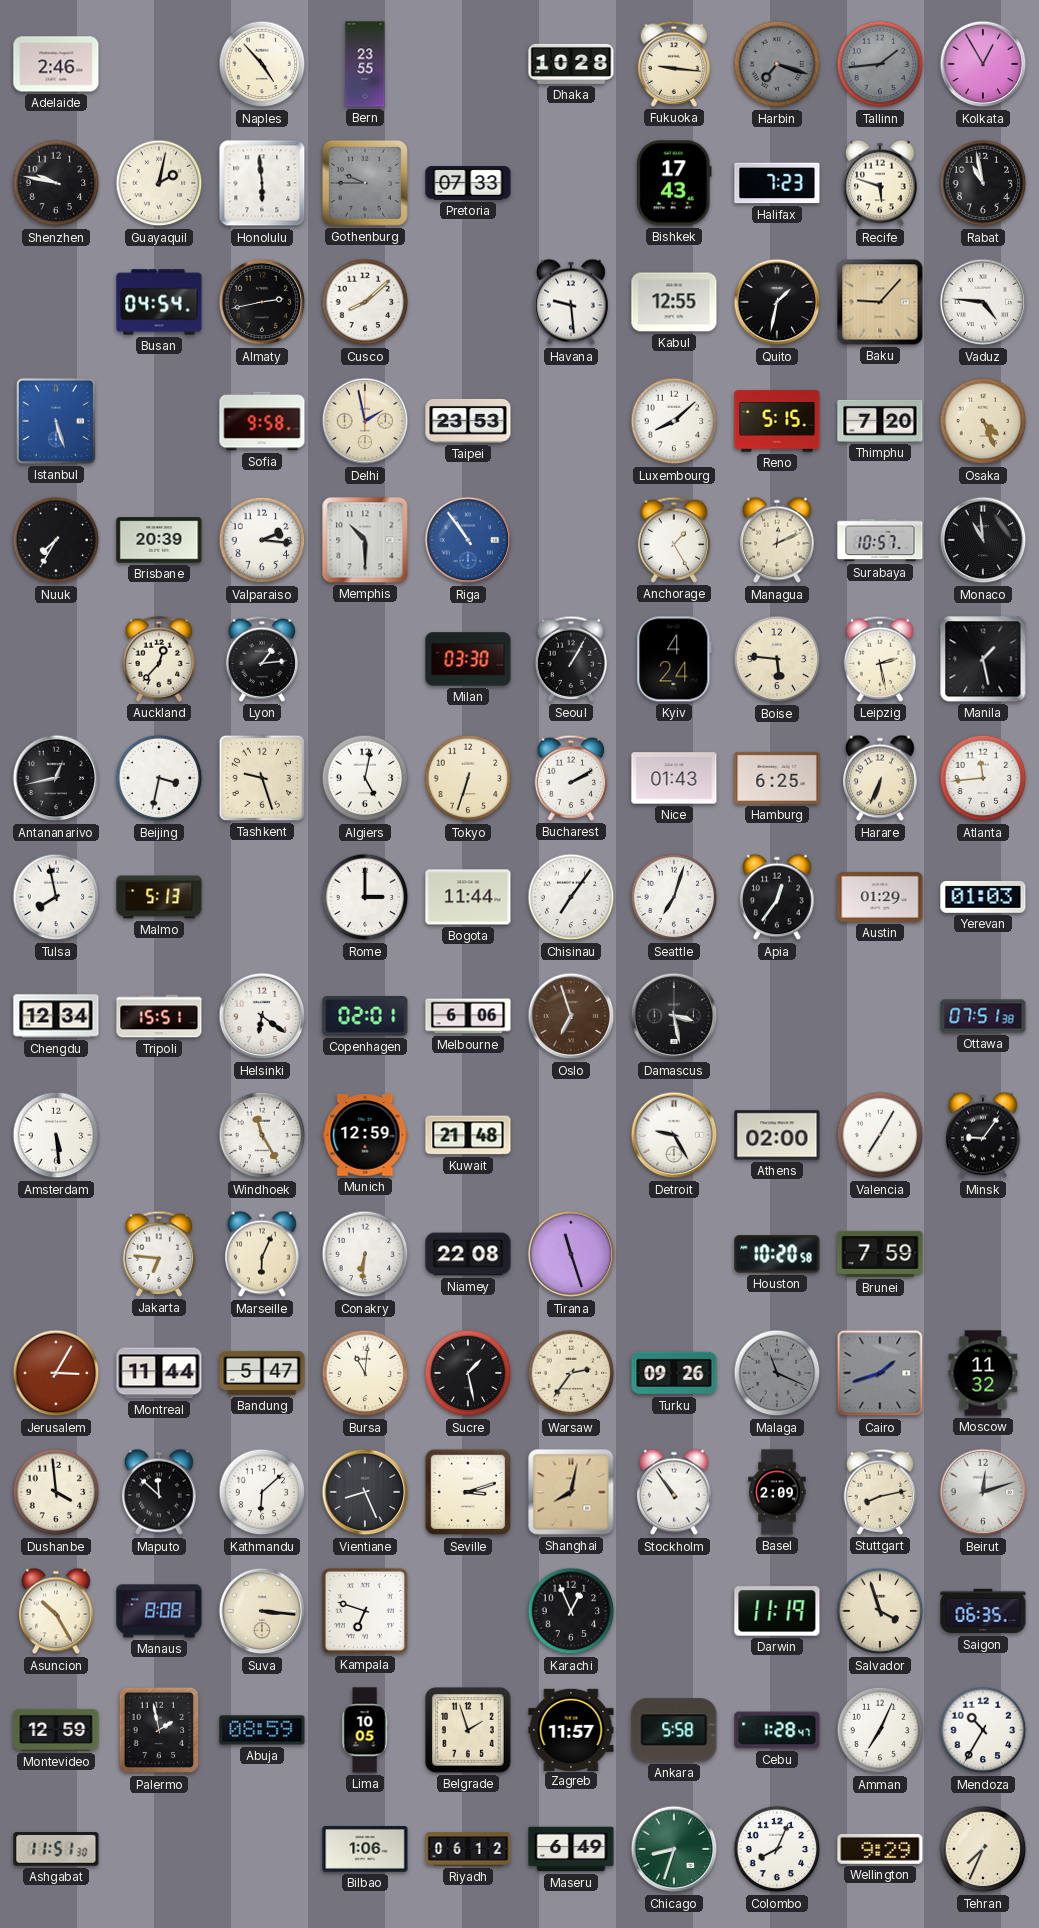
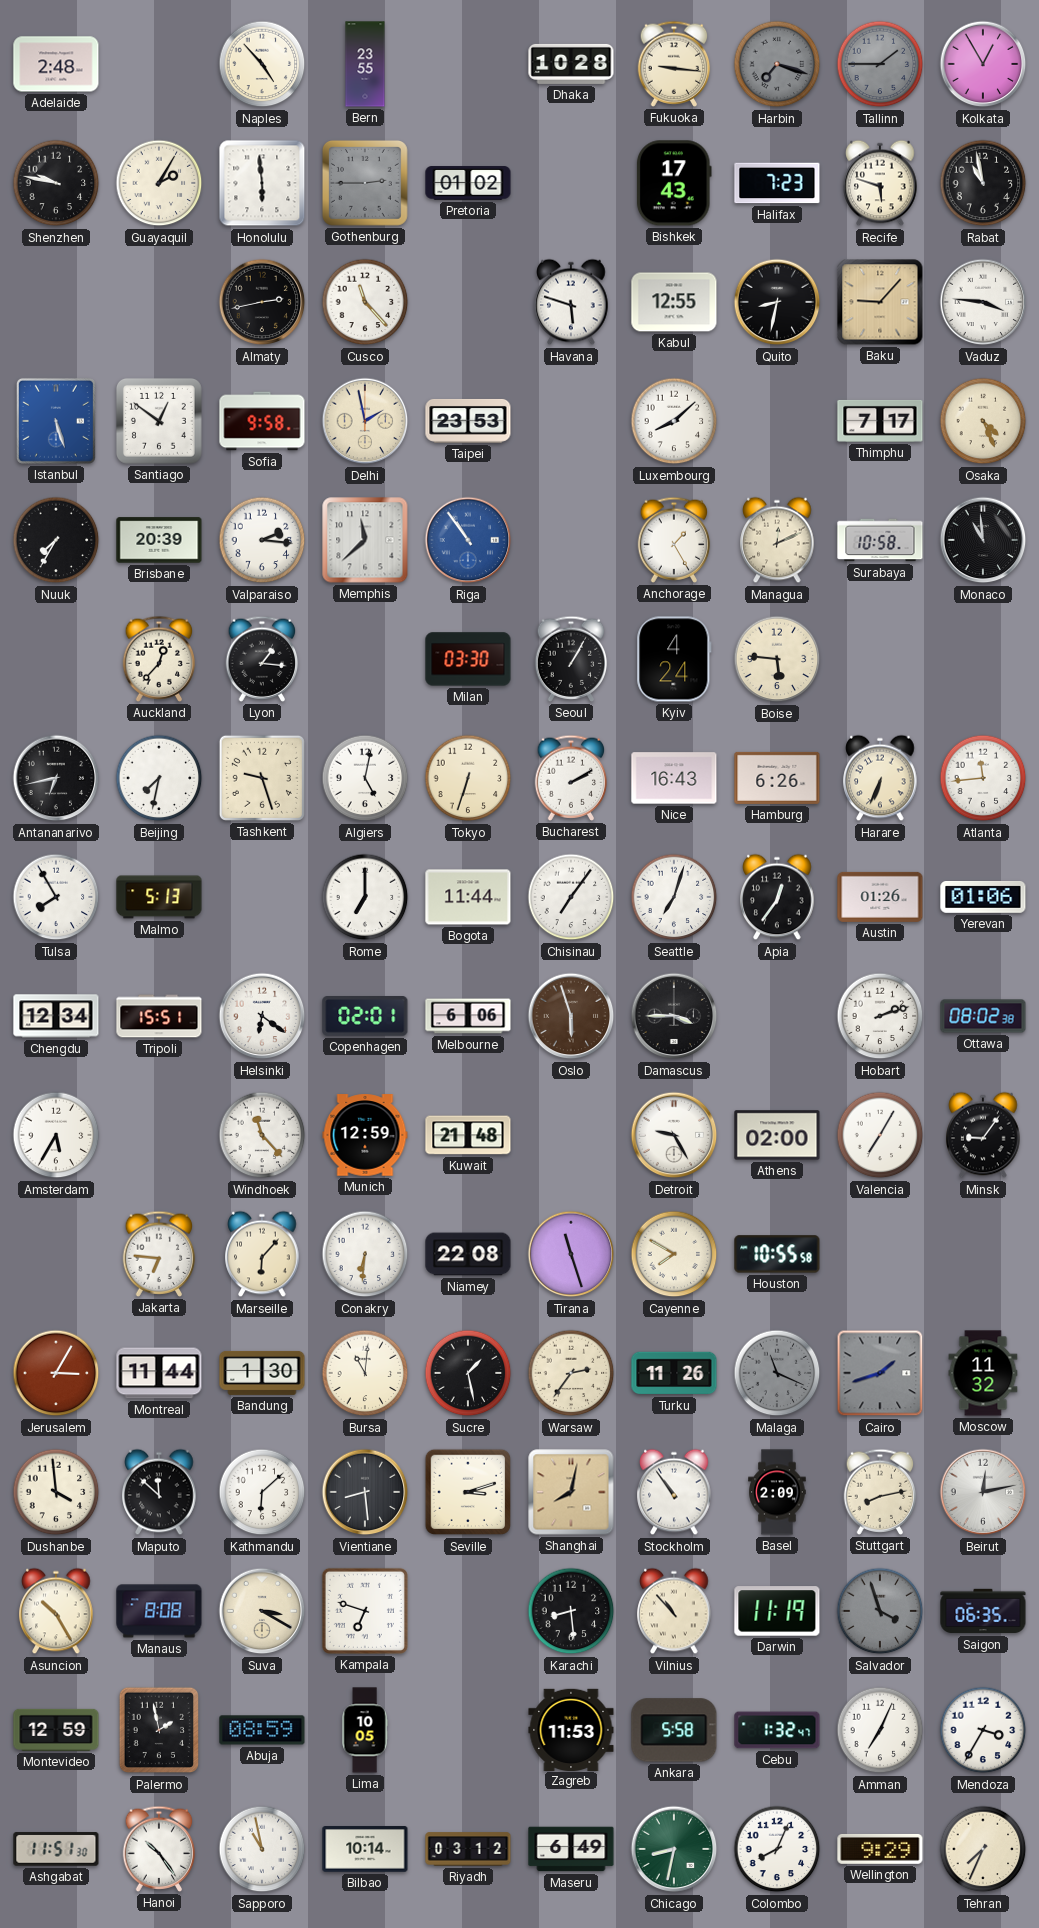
Adelaide: 2:46 -> 2:48 (56, 64)
Tallinn: 1:44 -> 1:45 (880, 64)
Guayaquil: 2:02 -> 2:05 (159, 183)
Gothenburg: 9:45 -> 2:45 (365, 183)
Pretoria: 07:33 -> 01:02 (468, 183)
Busan: 04:54 -> none (159, 302)
Cusco: 8:08 -> 11:23 (365, 302)
Havana: 9:29 -> 5:48 (571, 302)
Quito: 1:32 -> 8:32 (777, 302)
Vaduz: 4:46 -> 3:46 (983, 302)
Santiago: none -> 12:51 (159, 421)
Reno: 5:15 -> none (777, 421)
Thimphu: 7:20 -> 7:17 (880, 421)
Memphis: 10:30 -> 11:38 (365, 540)
Surabaya: 10:57 -> 10:58 (880, 540)
Lyon: 1:14 -> 1:16 (262, 659)
Leipzig: 2:28 -> none (880, 659)
Manila: 1:28 -> none (983, 659)
Antananarivo: 12:43 -> 6:43 (56, 778)
Beijing: 3:32 -> 7:32 (159, 778)
Nice: 01:43 -> 16:43 (674, 778)
Hamburg: 6:25 -> 6:26 (777, 778)
Tulsa: 7:58 -> 7:55 (56, 897)
Rome: 3:00 -> 7:00 (365, 897)
Austin: 01:29 -> 01:26 (880, 897)
Yerevan: 01:03 -> 01:06 (983, 898)
Oslo: 6:57 -> 5:57 (571, 1016)
Damascus: 3:28 -> 3:45 (674, 1016)
Hobart: none -> 2:12 (880, 1016)
Ottawa: 07:51 -> 08:02 (983, 1016)
Amsterdam: 5:29 -> 5:35 (56, 1135)
Windhoek: 11:25 -> 11:23 (262, 1135)
Marseille: 6:04 -> 6:07 (262, 1254)
Cayenne: none -> 7:50 (674, 1254)
Houston: 10:20 -> 10:55 (777, 1254)
Brunei: 7:59 -> none (880, 1254)
Bandung: 5:47 -> 1:30 (262, 1373)
Turku: 09:26 -> 11:26 (674, 1373)
Vientiane: 8:26 -> 8:29 (365, 1492)
Beirut: 12:12 -> 12:13 (983, 1492)
Suva: 3:16 -> 3:20 (262, 1611)
Karachi: 12:56 -> 8:29 (571, 1611)
Vilnius: none -> 10:53 (674, 1611)
Salvador dial: cream -> grey (880, 1611)
Belgrade: 1:57 -> none (468, 1730)
Zagreb: 11:57 -> 11:53 (571, 1729)
Cebu: 1:28 -> 1:32 (777, 1730)
Mendoza: 10:35 -> 3:35 (983, 1730)
Hanoi: none -> 10:24 (159, 1849)
Sapporo: none -> 10:58 (262, 1849)
Bilbao: 1:06 -> 10:14 (365, 1849)
Riyadh: 06:12 -> 03:12 (468, 1849)
Chicago: 8:33 -> 8:32 (674, 1849)
